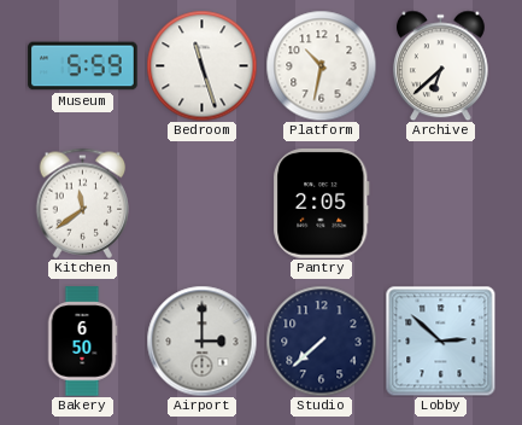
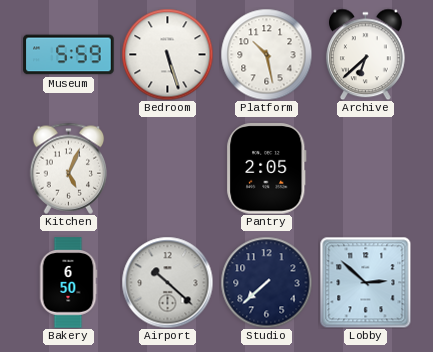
Bedroom: 11:27 -> 5:27 (167, 54)
Platform: 10:32 -> 10:28 (266, 54)
Kitchen: 11:39 -> 5:04 (69, 168)
Airport: 3:00 -> 10:22 (167, 282)
